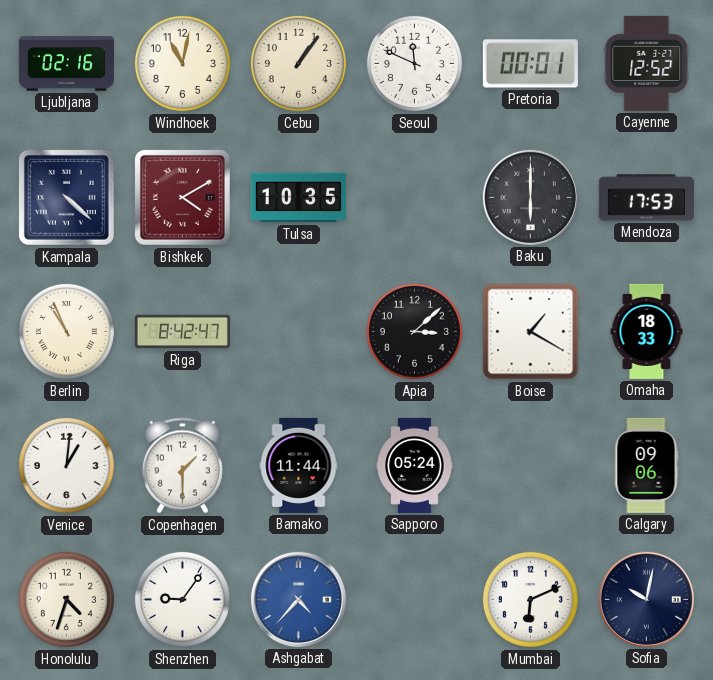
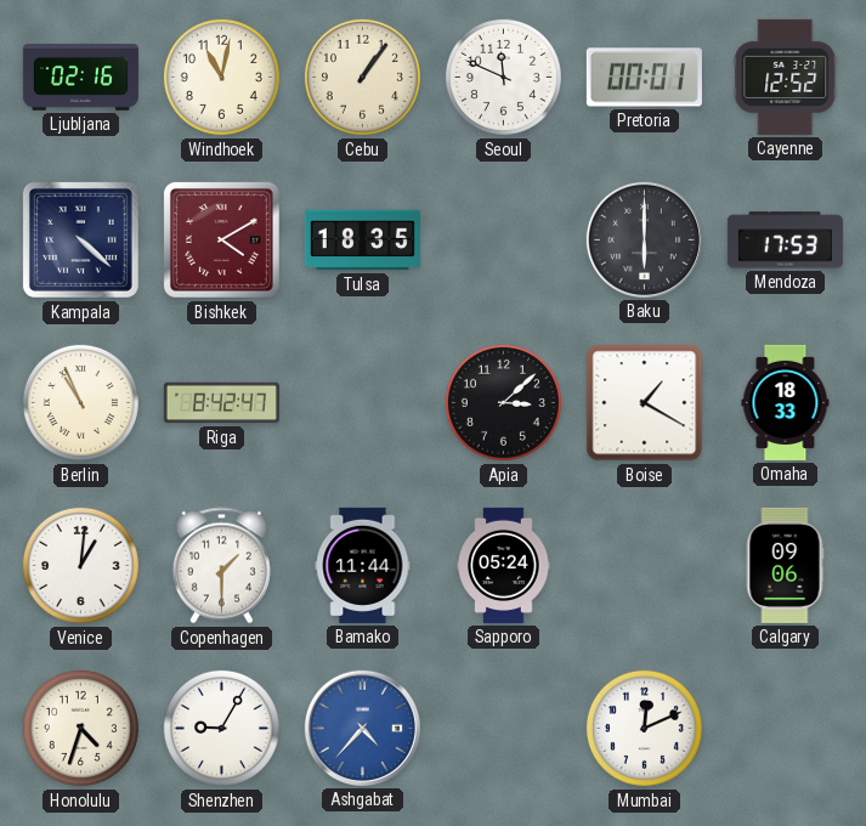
Tulsa: 10:35 -> 18:35 (362, 241)
Shenzhen: 9:06 -> 9:05 (221, 728)
Mumbai: 6:11 -> 12:11 (644, 728)
Sofia: 10:02 -> none (646, 599)
